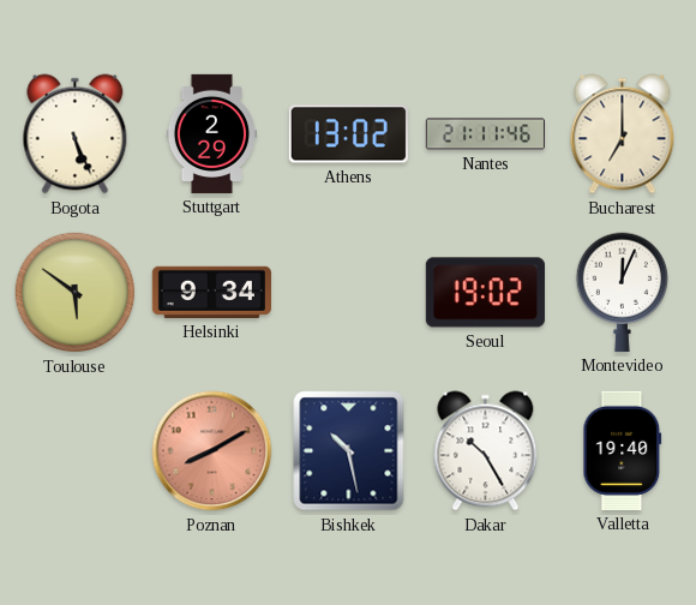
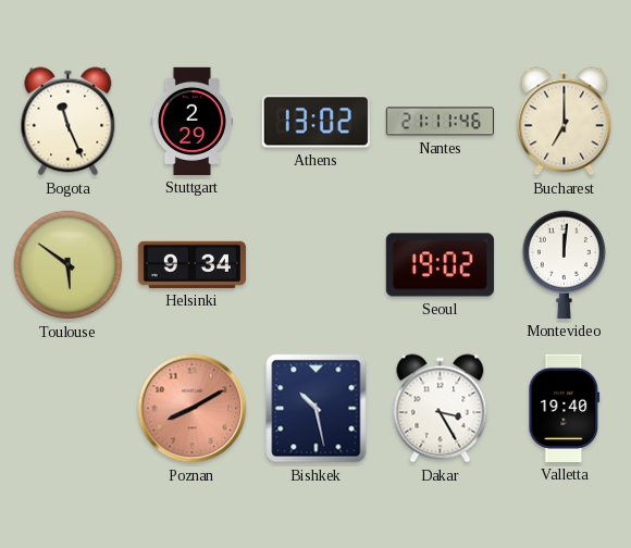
Bogota: 5:26 -> 11:26 (69, 122)
Montevideo: 12:04 -> 12:01 (564, 264)
Dakar: 10:25 -> 3:25 (441, 409)
